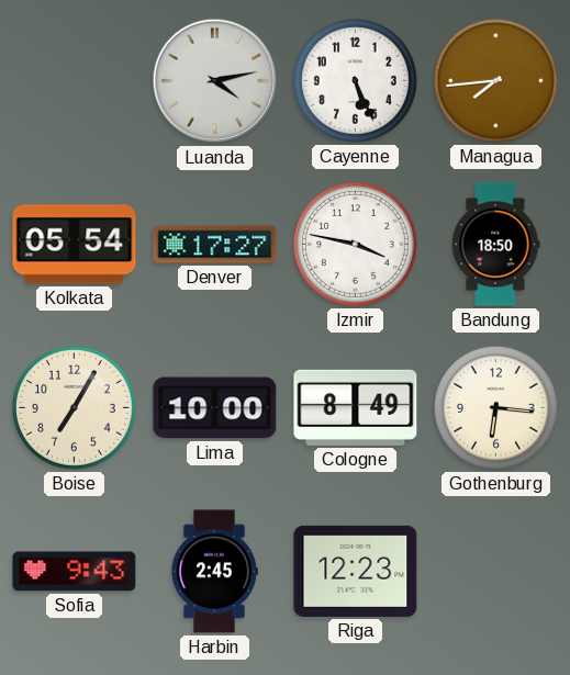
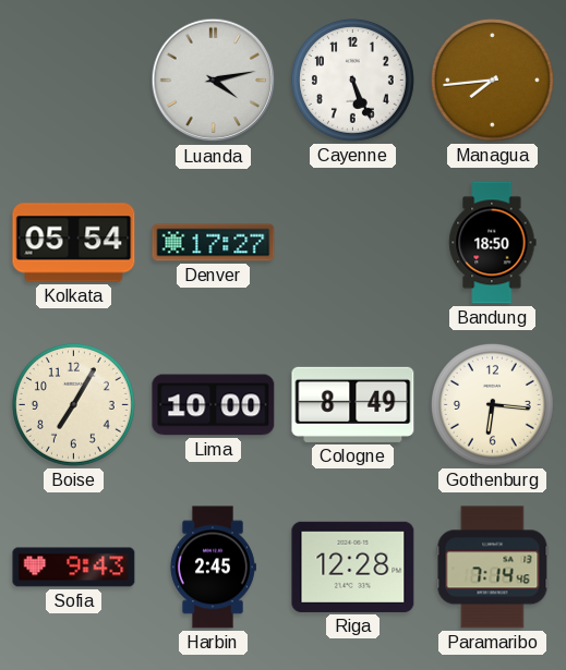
Izmir: 3:47 -> none (355, 244)
Riga: 12:23 -> 12:28 (353, 567)
Paramaribo: none -> 7:14 (493, 568)
